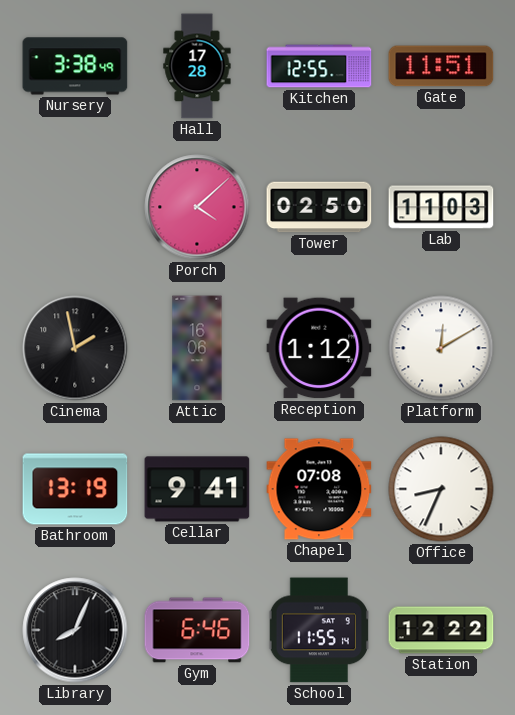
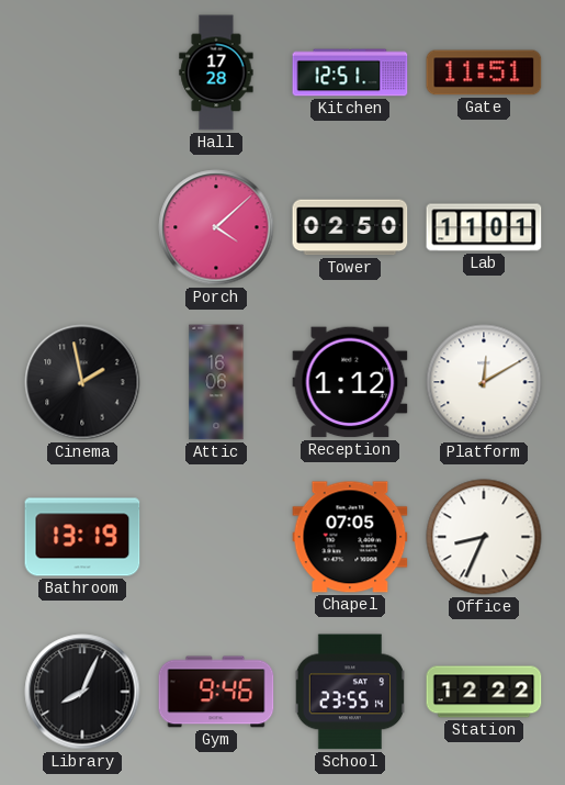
Nursery: 3:38 -> none (75, 66)
Kitchen: 12:55 -> 12:51 (350, 72)
Lab: 11:03 -> 11:01 (484, 227)
Cellar: 9:41 -> none (197, 489)
Chapel: 07:08 -> 07:05 (350, 537)
Gym: 6:46 -> 9:46 (216, 692)
School: 11:55 -> 23:55 (350, 692)
